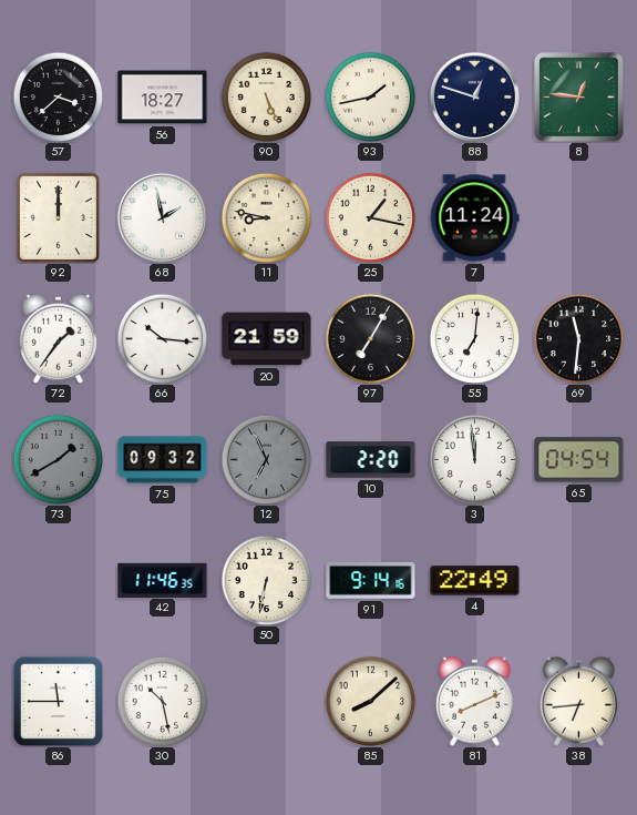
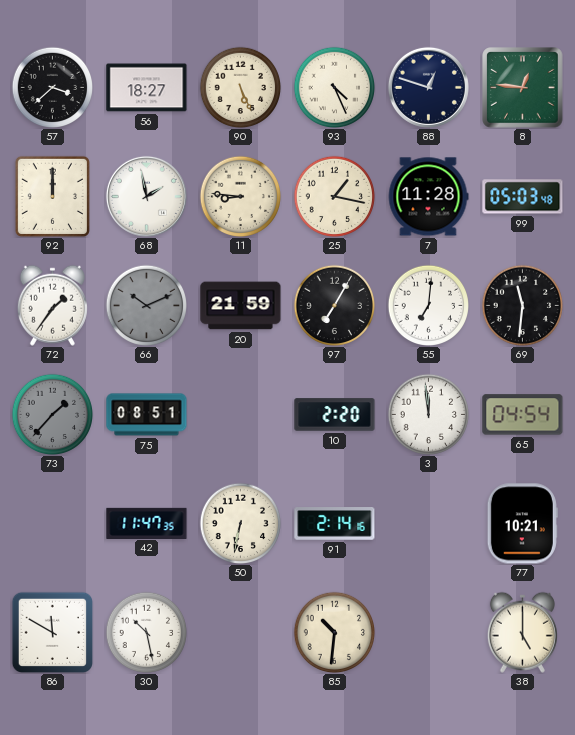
93: 1:43 -> 4:26 (334, 87)
11: 8:47 -> 8:46 (240, 196)
7: 11:24 -> 11:28 (428, 197)
99: none -> 05:03 (523, 197)
66: 10:16 -> 10:11 (146, 305)
66 dial: white -> grey (146, 305)
73: 1:40 -> 1:37 (52, 414)
75: 09:32 -> 08:51 (147, 415)
12: 6:56 -> none (266, 459)
42: 11:46 -> 11:47 (147, 523)
91: 9:14 -> 2:14 (335, 524)
4: 22:49 -> none (475, 581)
77: none -> 10:21 (522, 524)
86: 11:45 -> 11:50 (52, 632)
85: 8:08 -> 10:31 (334, 632)
81: 8:11 -> none (474, 701)
38: 6:44 -> 5:00 (522, 632)
